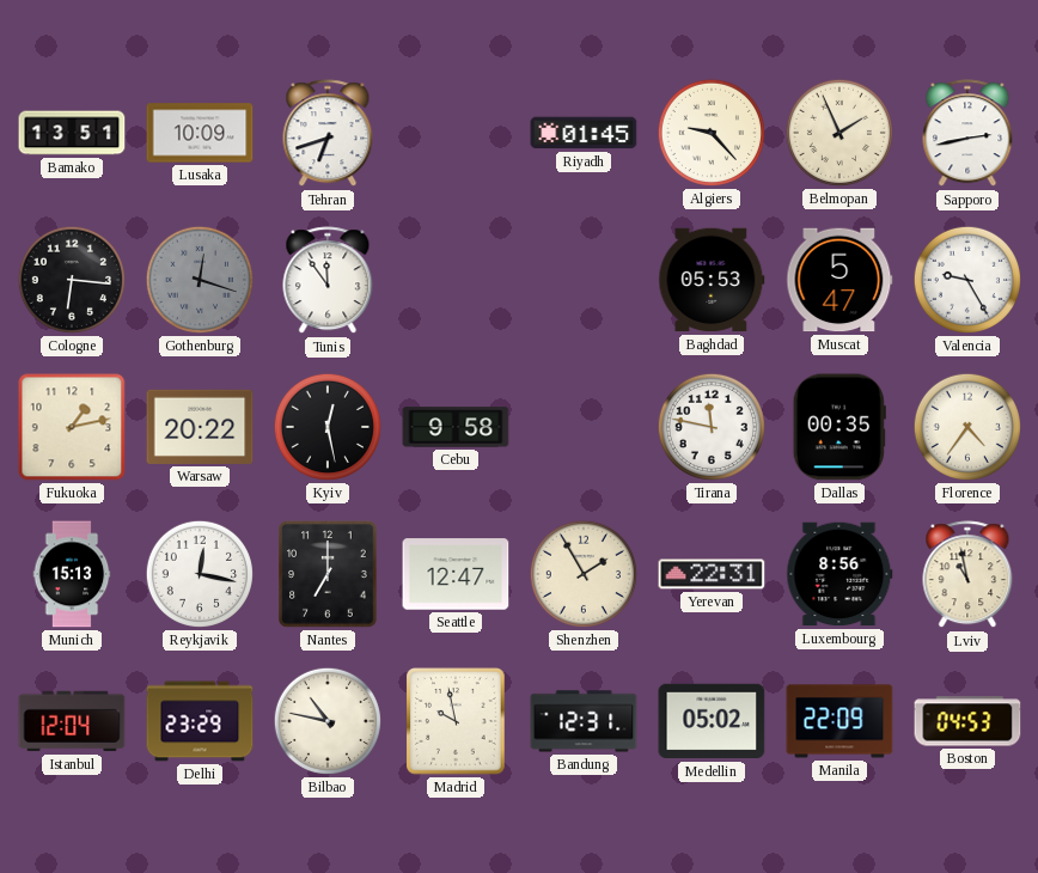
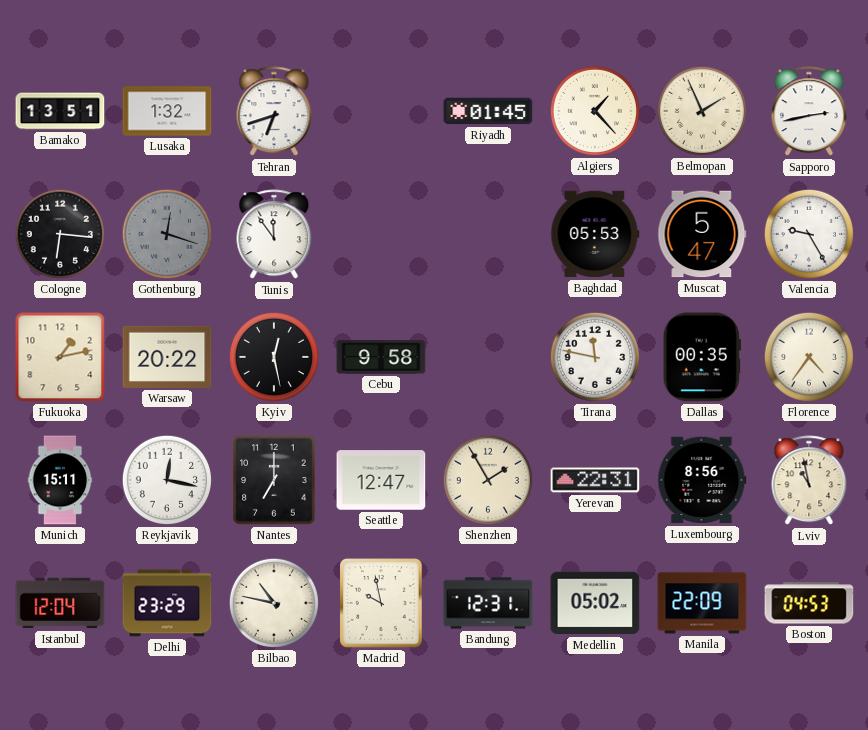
Lusaka: 10:09 -> 1:32 (167, 111)
Algiers: 9:23 -> 1:23 (595, 111)
Munich: 15:13 -> 15:11 (60, 480)
